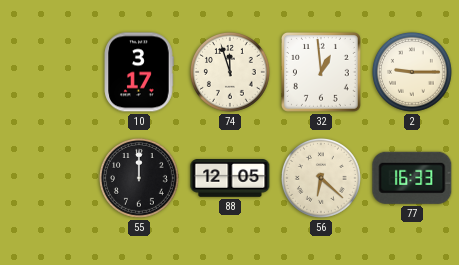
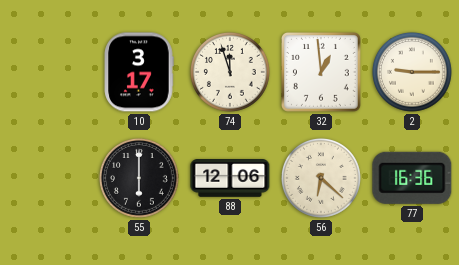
55: 12:00 -> 6:00 (139, 178)
88: 12:05 -> 12:06 (230, 179)
77: 16:33 -> 16:36 (412, 178)
